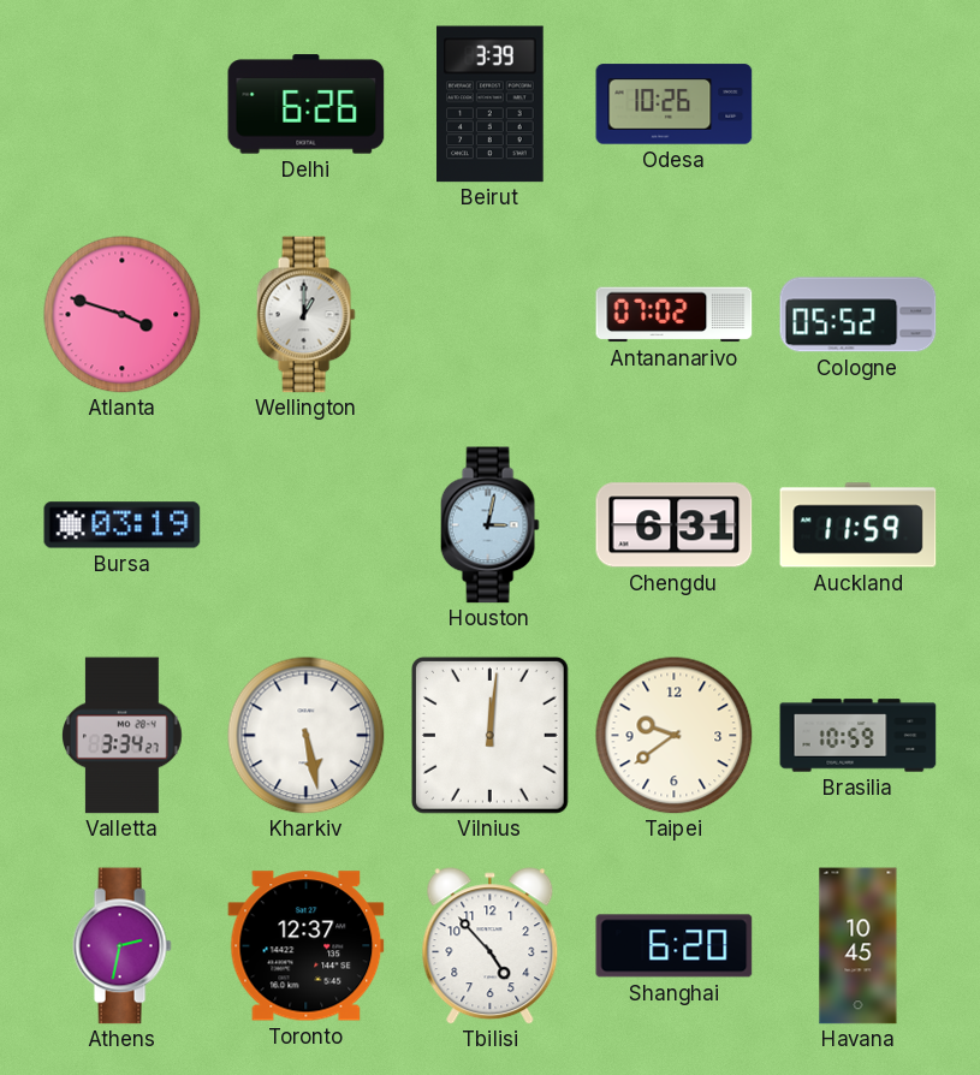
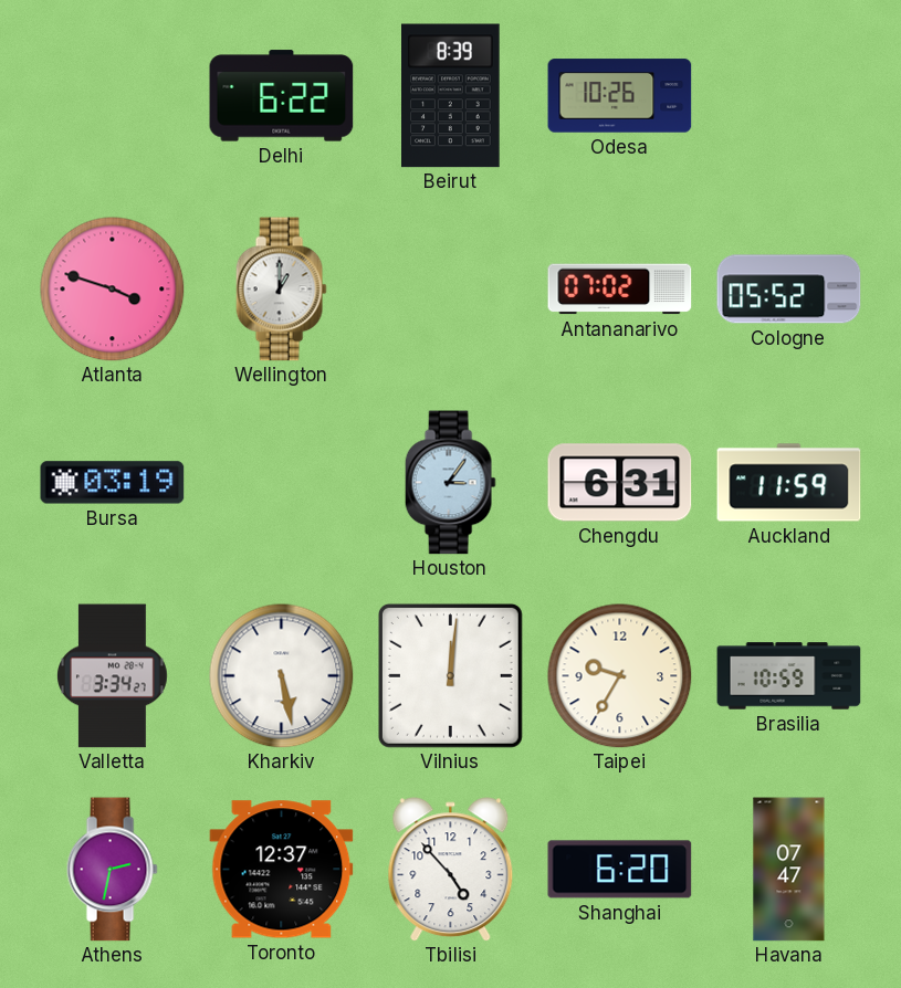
Delhi: 6:26 -> 6:22 (282, 96)
Beirut: 3:39 -> 8:39 (451, 96)
Houston: 3:02 -> 3:06 (450, 483)
Taipei: 9:39 -> 9:35 (620, 676)
Havana: 10:45 -> 07:47 (789, 870)
